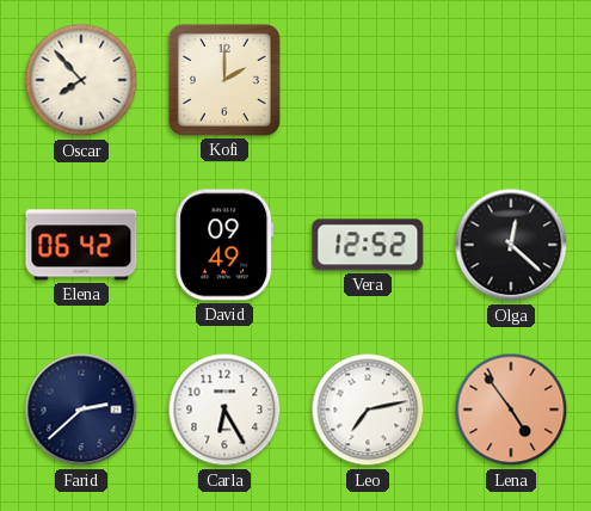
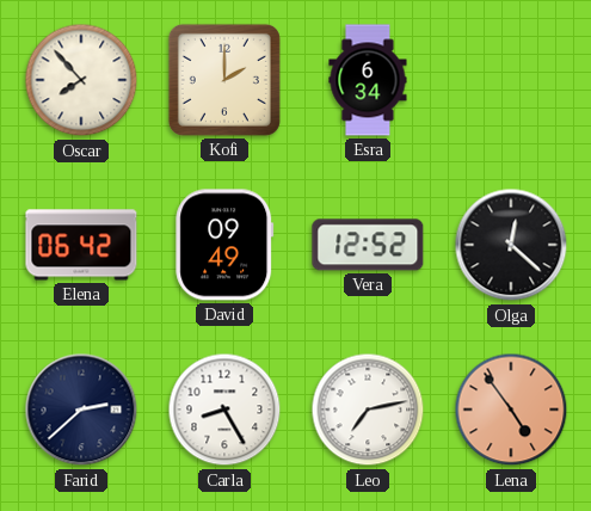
Esra: none -> 6:34 (368, 80)
Carla: 6:25 -> 8:25 (224, 410)
